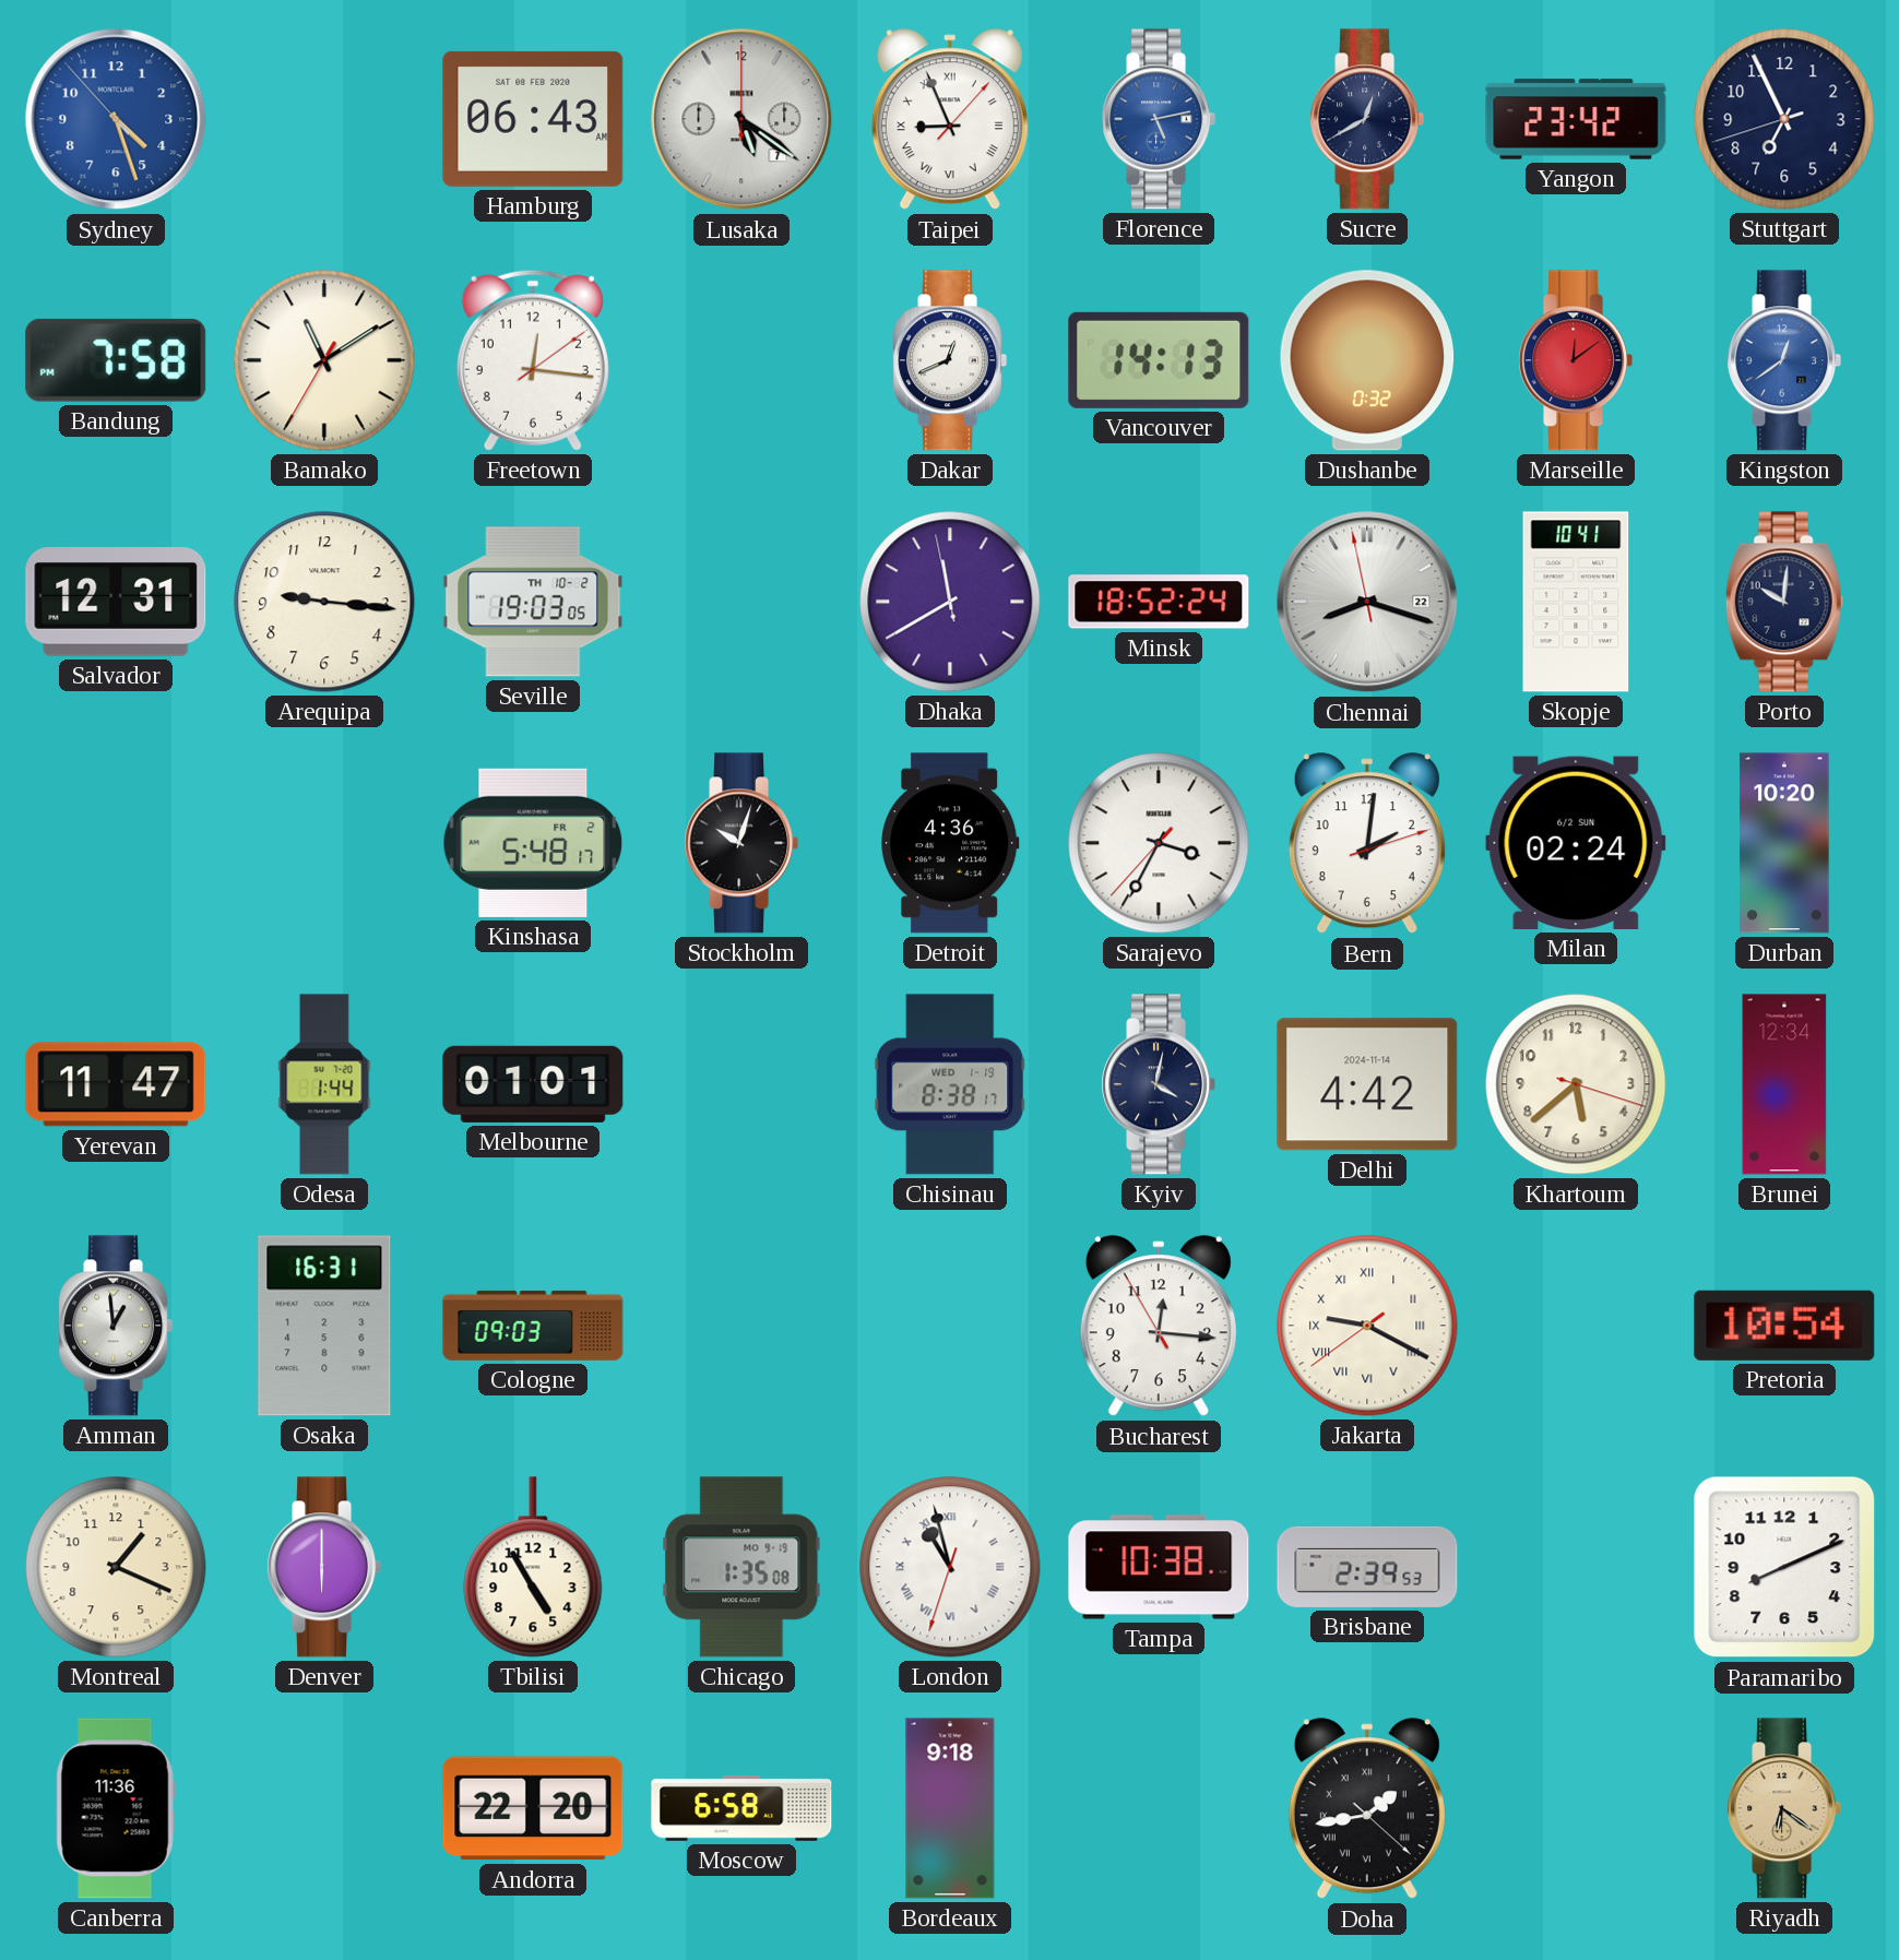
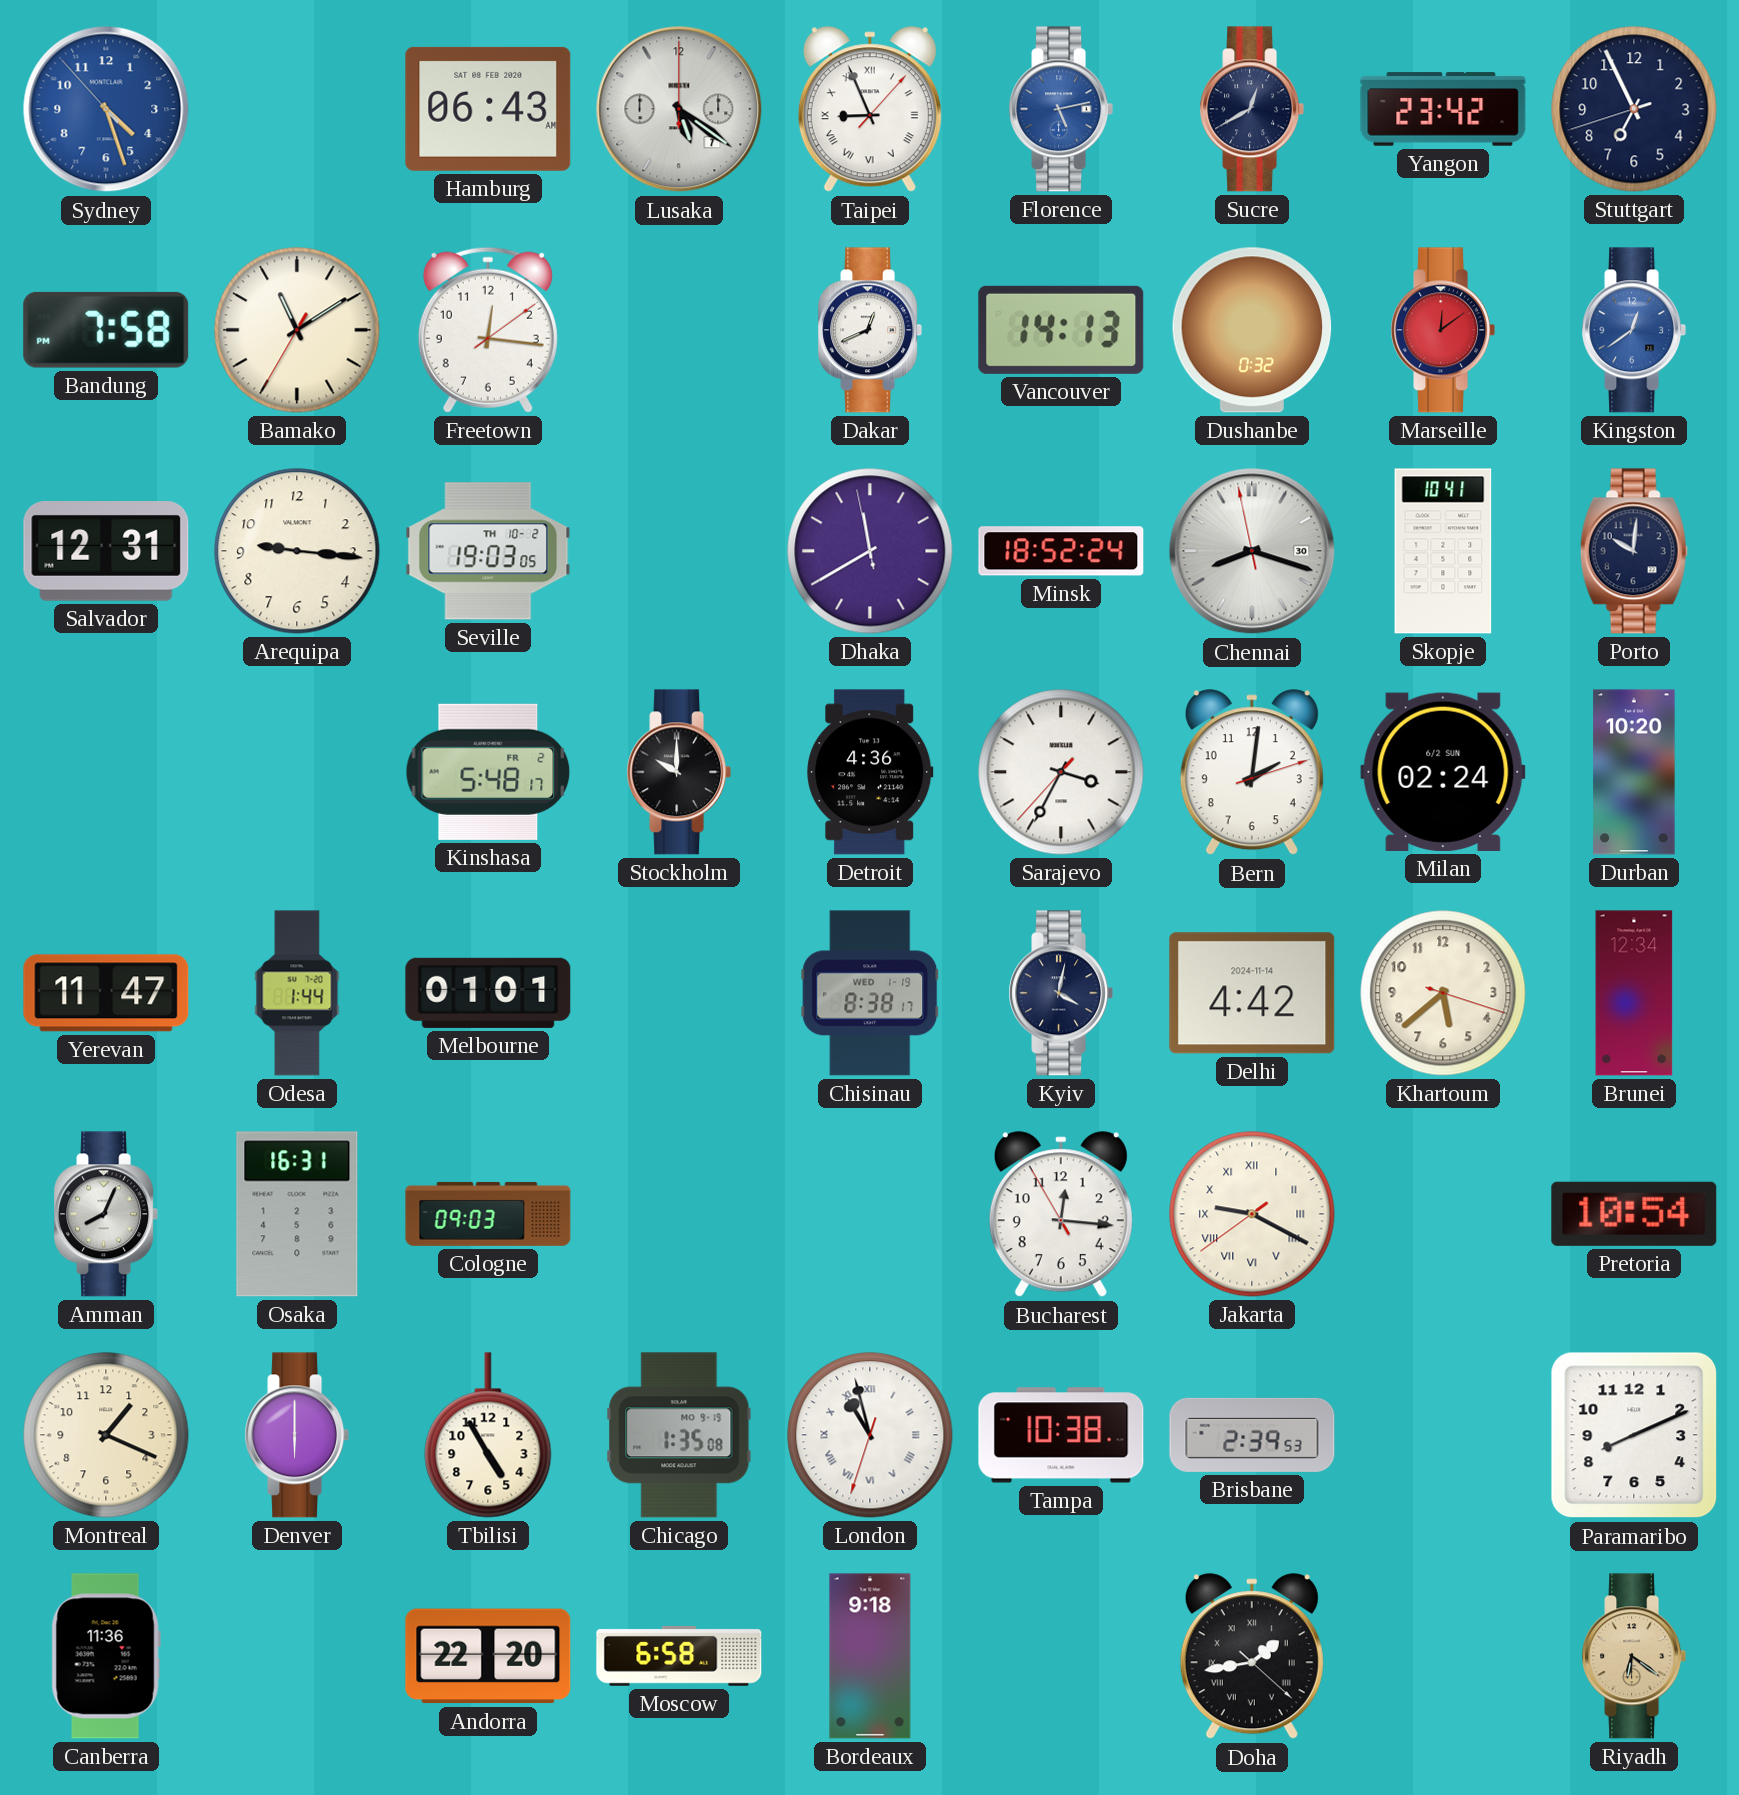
Chennai date: 22 -> 30 (1252, 551)
Stockholm: 10:03 -> 10:00 (679, 772)
Amman: 12:59 -> 8:04 (106, 1214)
